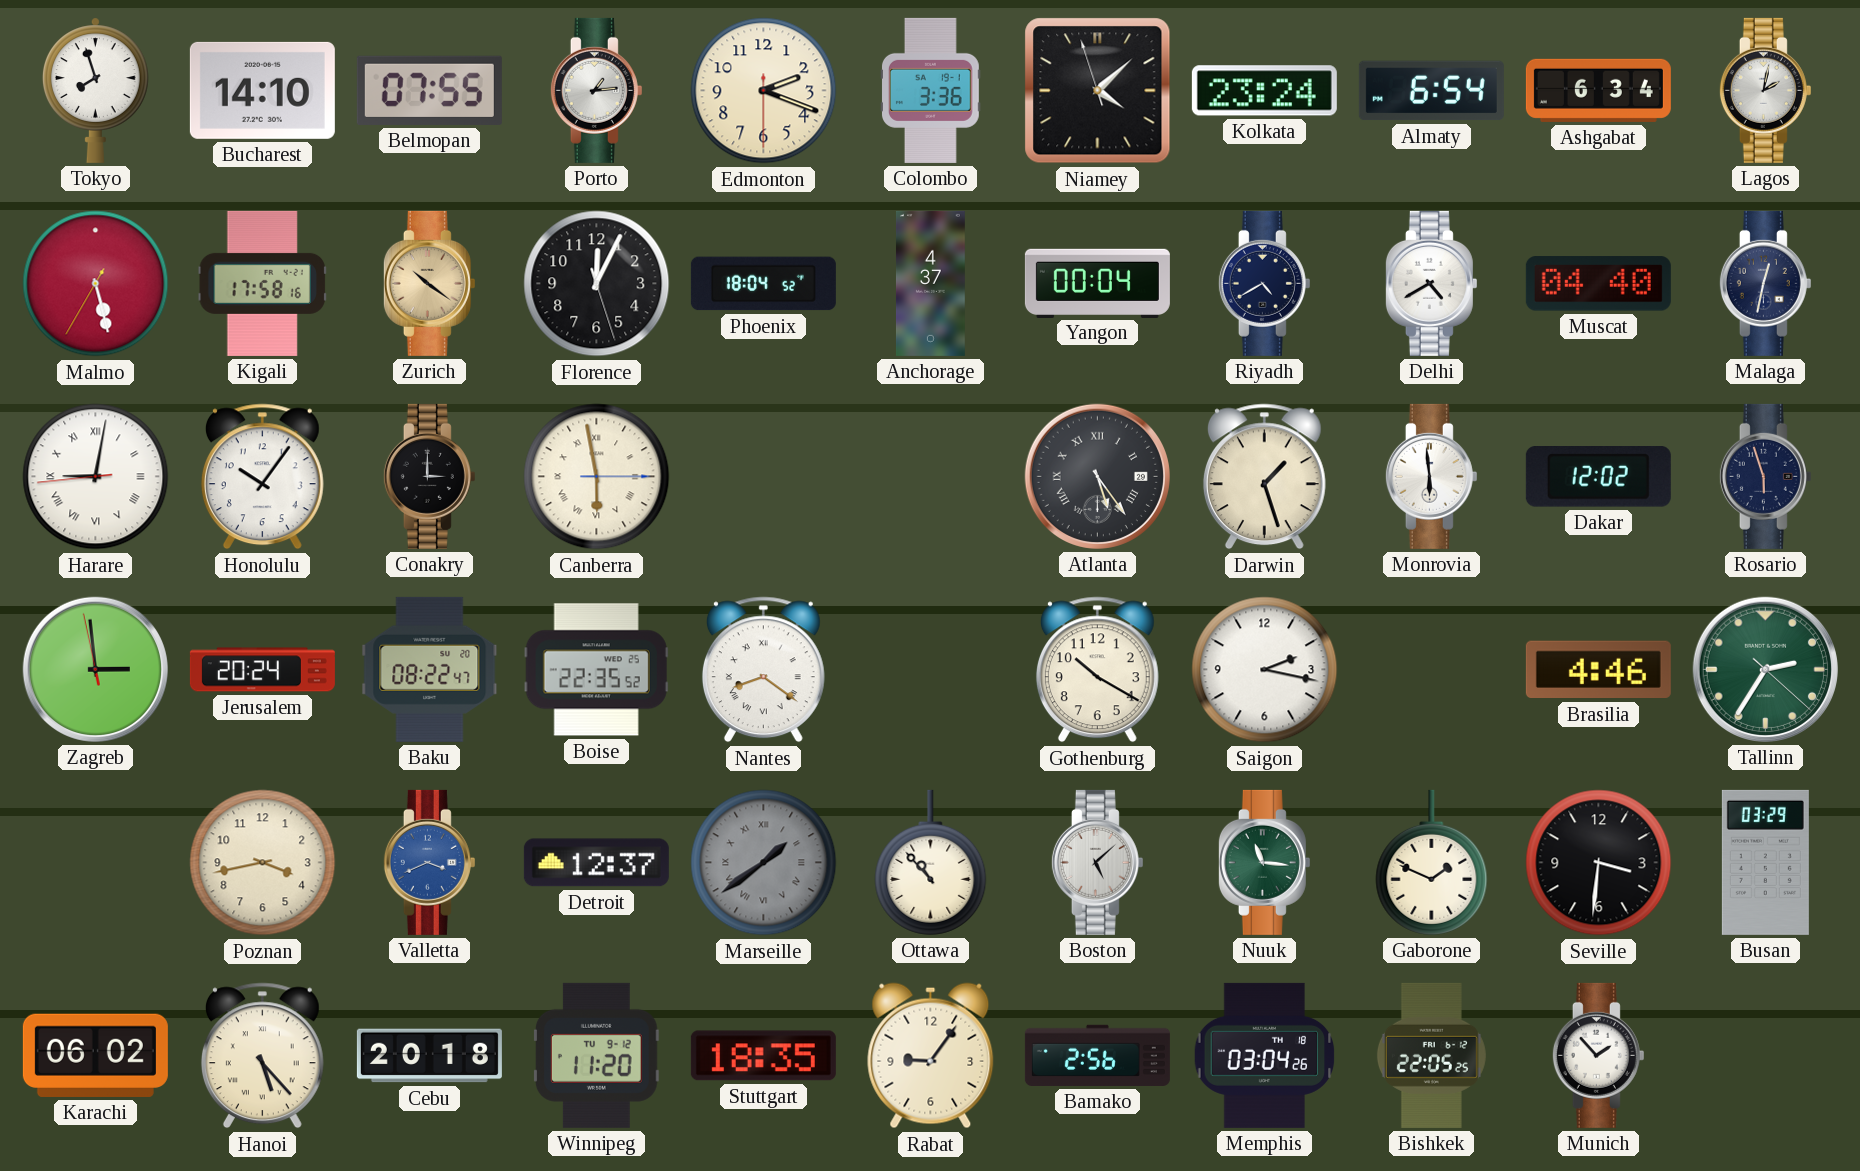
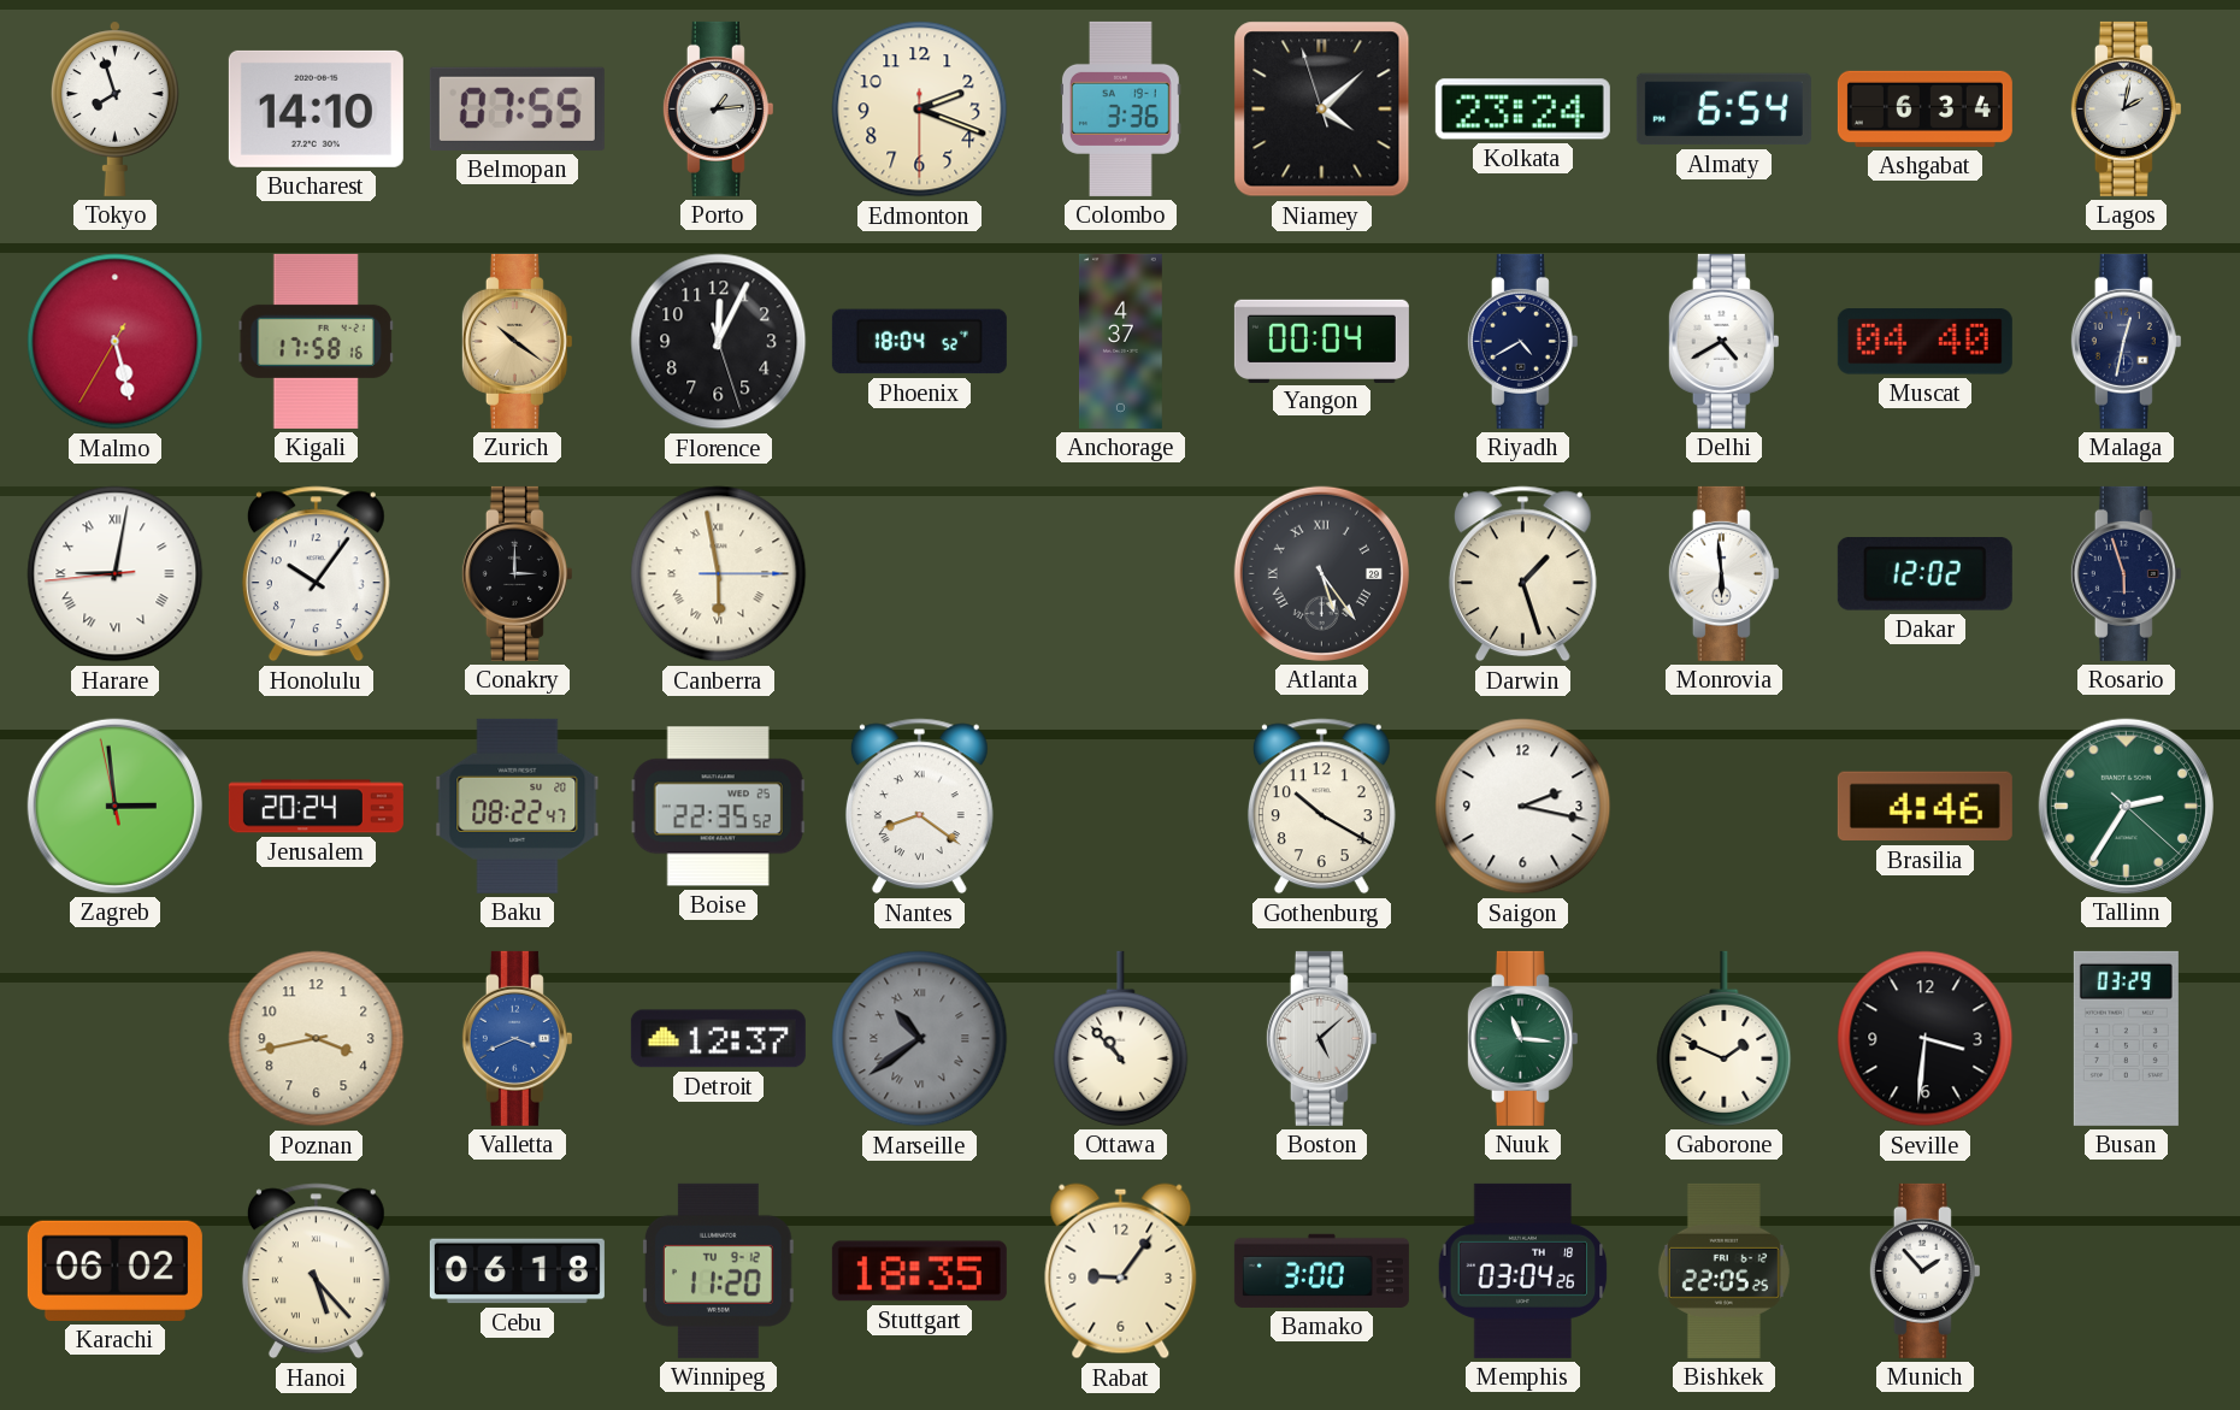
Marseille: 1:39 -> 10:39 (920, 1039)
Cebu: 20:18 -> 06:18 (517, 1272)
Bamako: 2:56 -> 3:00 (1321, 1270)
